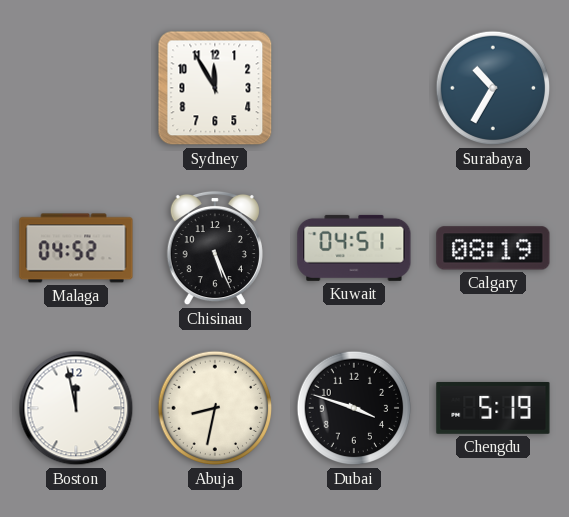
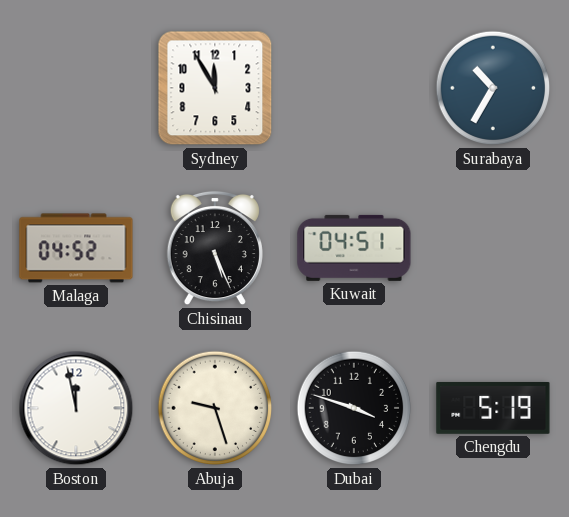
Calgary: 08:19 -> none (493, 248)
Abuja: 8:32 -> 9:27 (215, 408)
